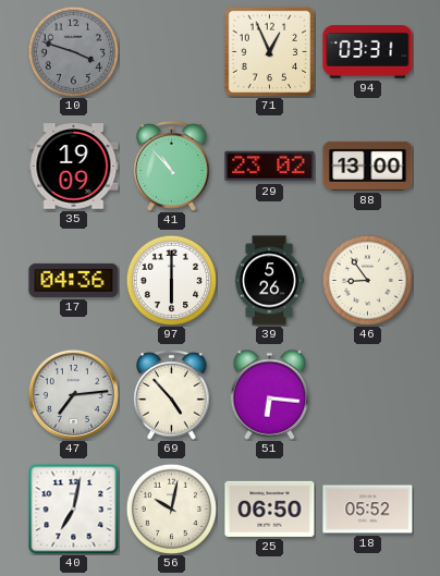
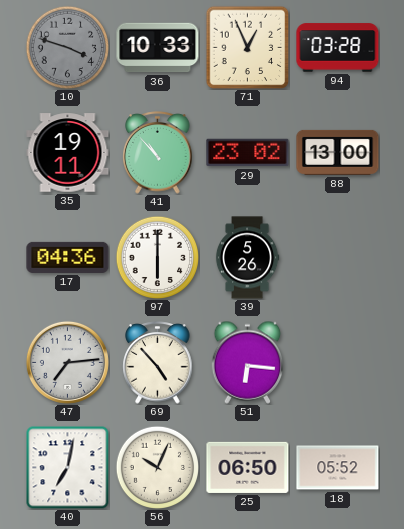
36: none -> 10:33 (158, 48)
94: 03:31 -> 03:28 (338, 48)
35: 19:09 -> 19:11 (68, 153)
46: 8:54 -> none (367, 280)
56: 10:02 -> 10:04 (157, 467)
